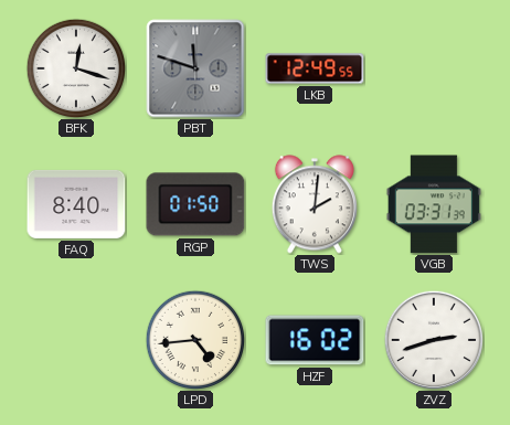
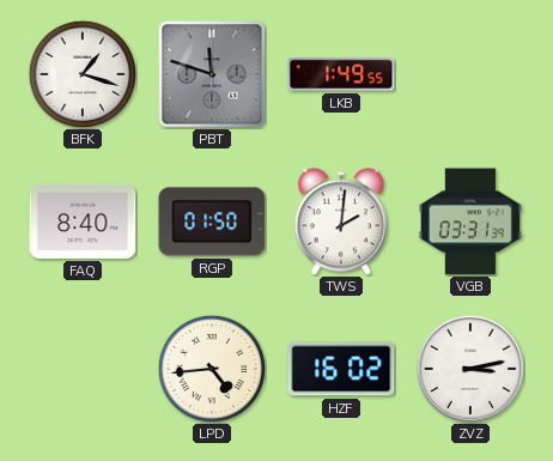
BFK: 12:18 -> 1:18 (81, 73)
LKB: 12:49 -> 1:49 (341, 74)
ZVZ: 2:42 -> 3:13 (469, 368)
